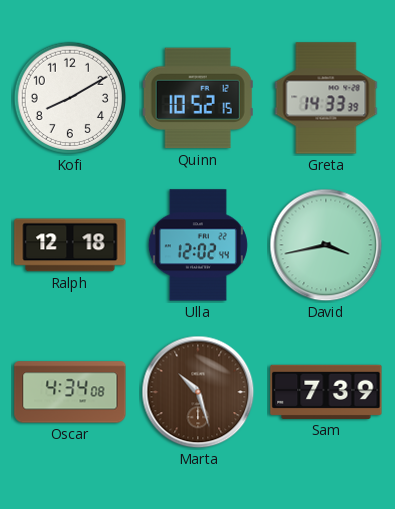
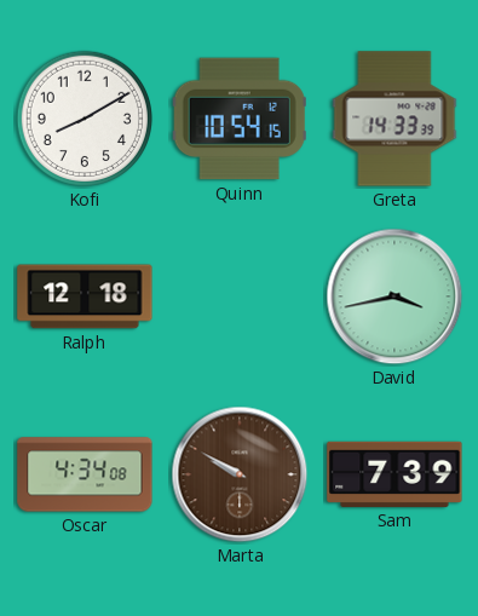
Quinn: 10:52 -> 10:54 (240, 119)
Ulla: 12:02 -> none (198, 245)
Marta: 10:27 -> 9:50 (240, 474)
